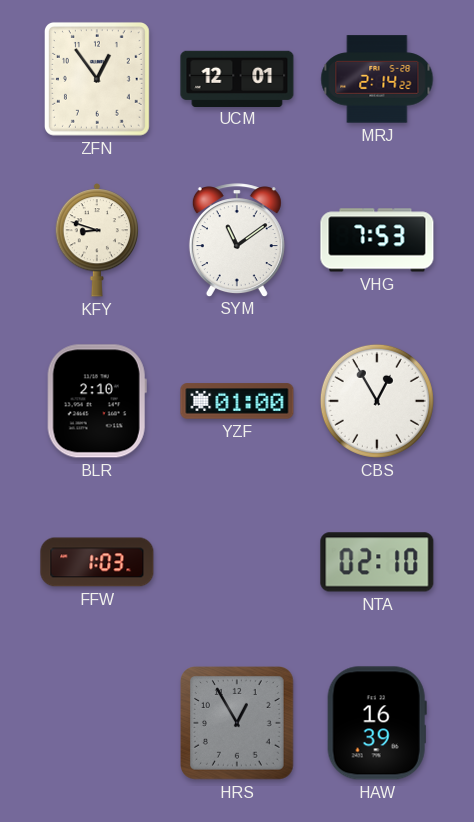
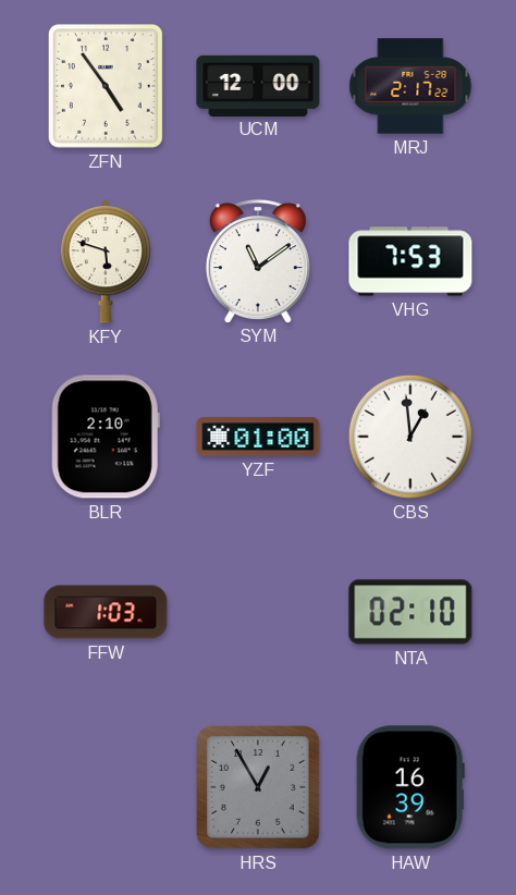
ZFN: 12:54 -> 4:54 (106, 86)
UCM: 12:01 -> 12:00 (258, 85)
MRJ: 2:14 -> 2:17 (410, 86)
KFY: 8:48 -> 5:48 (106, 261)
CBS: 12:55 -> 12:59 (410, 437)
